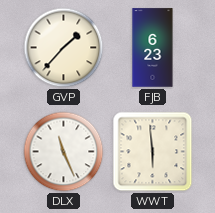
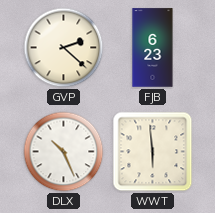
GVP: 1:37 -> 2:22 (64, 48)
DLX: 11:26 -> 10:26 (64, 152)
